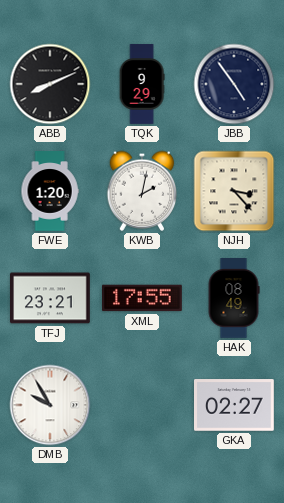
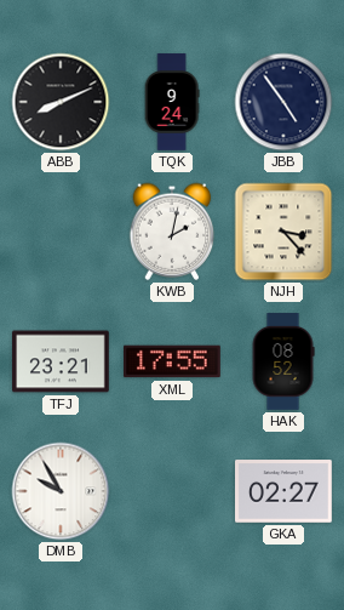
TQK: 9:29 -> 9:24 (172, 102)
FWE: 1:20 -> none (50, 191)
HAK: 08:49 -> 08:52 (283, 363)
